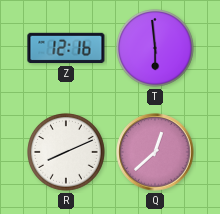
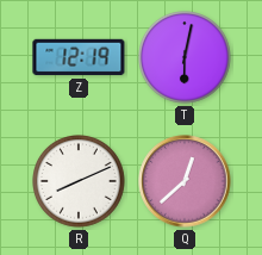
Z: 12:16 -> 12:19 (79, 57)
T: 5:59 -> 6:02 (186, 58)
